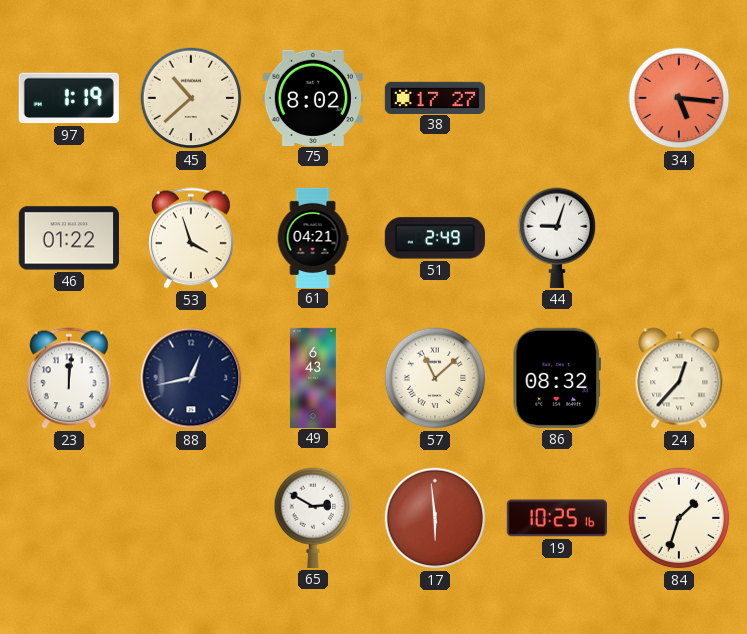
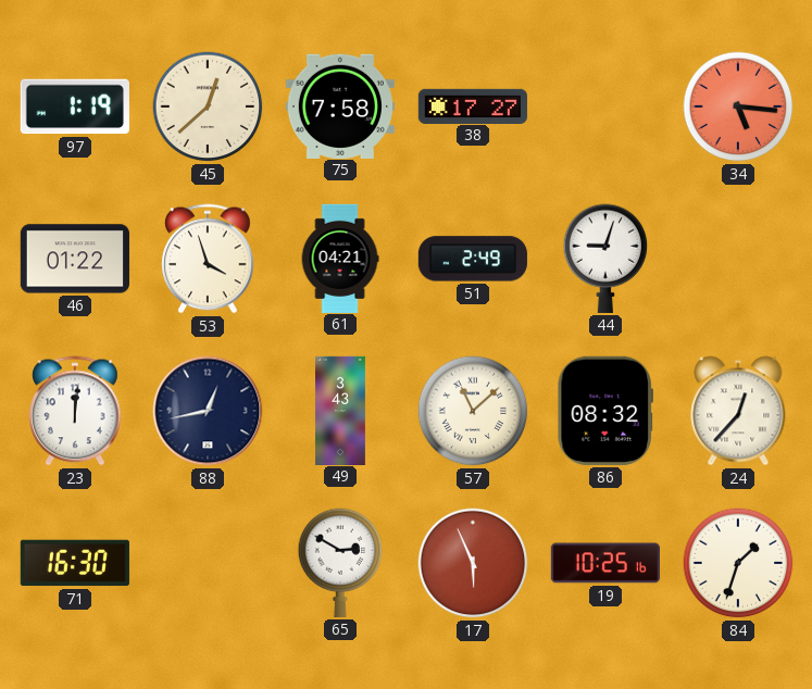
45: 10:38 -> 12:38 (208, 107)
75: 8:02 -> 7:58 (340, 105)
49: 6:43 -> 3:43 (341, 410)
71: none -> 16:30 (75, 563)
17: 5:59 -> 5:56 (473, 563)
